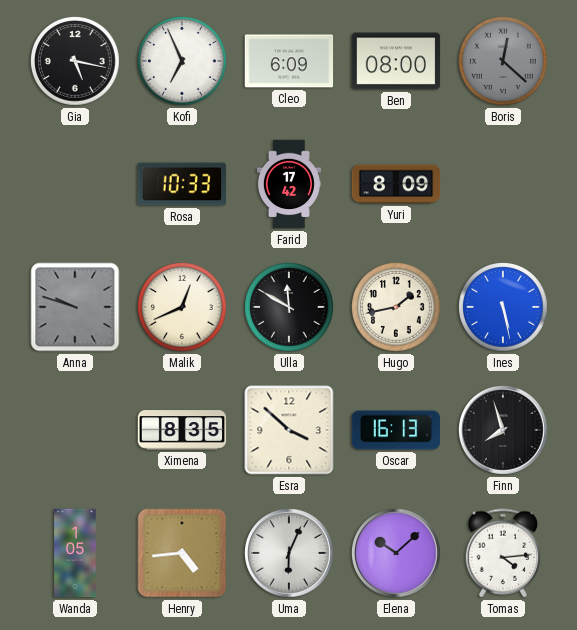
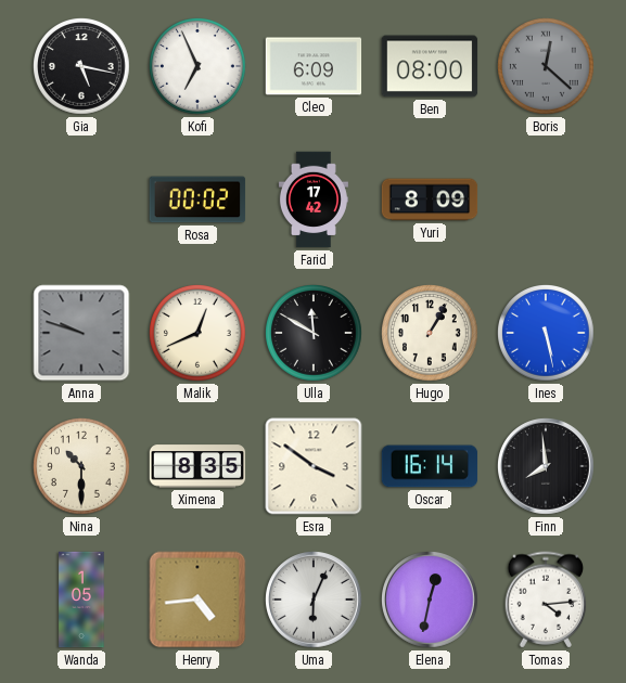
Rosa: 10:33 -> 00:02 (197, 199)
Hugo: 1:43 -> 1:05 (431, 334)
Nina: none -> 10:30 (82, 467)
Esra: 3:52 -> 3:51 (314, 466)
Oscar: 16:13 -> 16:14 (430, 466)
Finn: 7:57 -> 7:59 (547, 467)
Elena: 10:08 -> 12:32 (431, 601)
